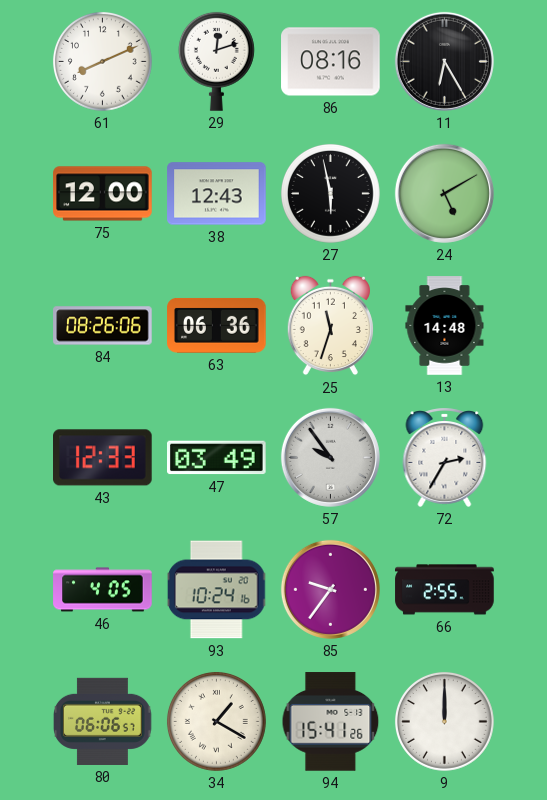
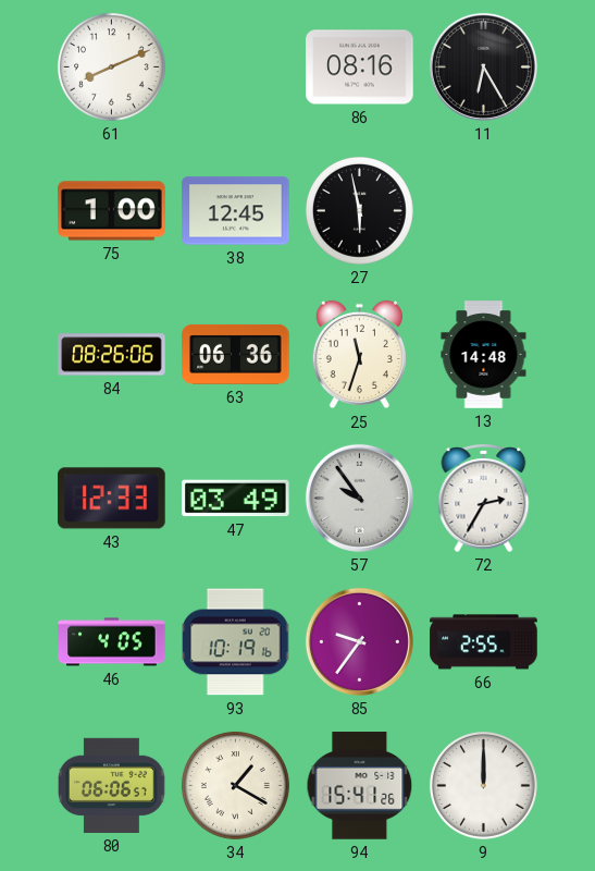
29: 12:12 -> none (216, 61)
75: 12:00 -> 1:00 (112, 211)
38: 12:43 -> 12:45 (236, 211)
24: 5:10 -> none (444, 193)
93: 10:24 -> 10:19 (236, 642)
